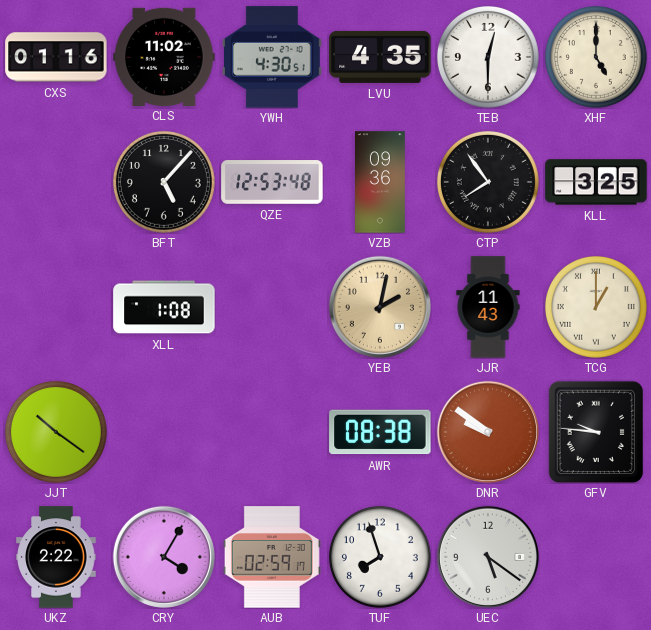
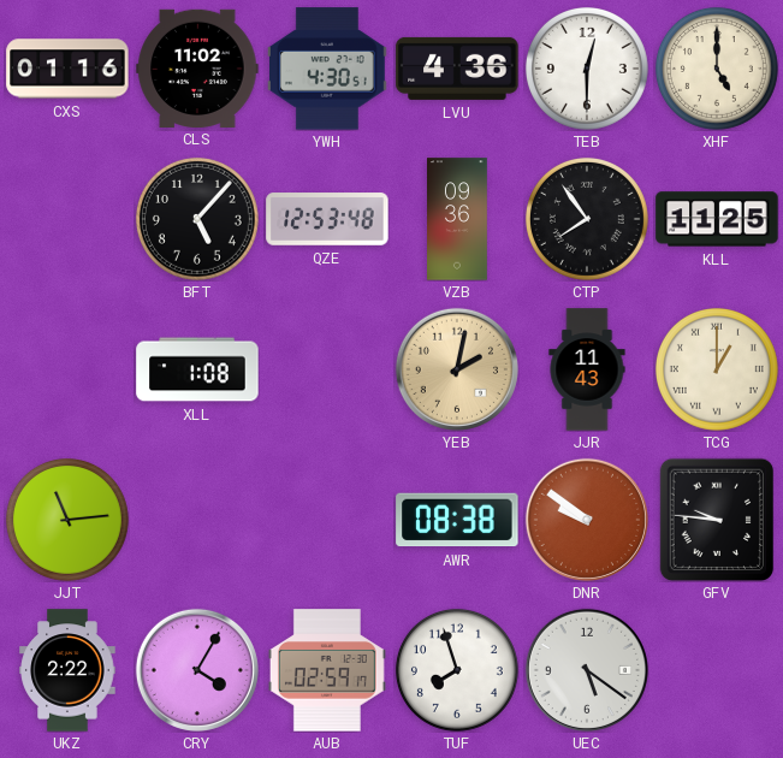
LVU: 4:35 -> 4:36 (457, 69)
KLL: 3:25 -> 11:25 (717, 219)
JJT: 10:21 -> 11:14 (67, 520)
